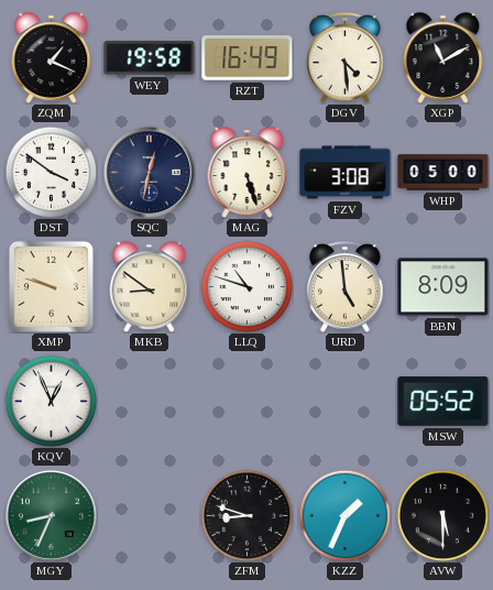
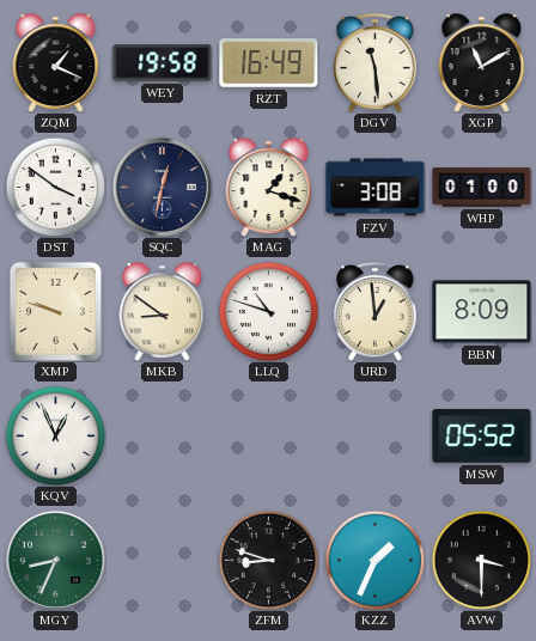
DGV: 4:29 -> 11:29 (376, 63)
MAG: 5:27 -> 1:18 (269, 188)
WHP: 05:00 -> 01:00 (482, 188)
URD: 4:59 -> 12:59 (376, 312)
AVW: 5:30 -> 3:30 (481, 560)
